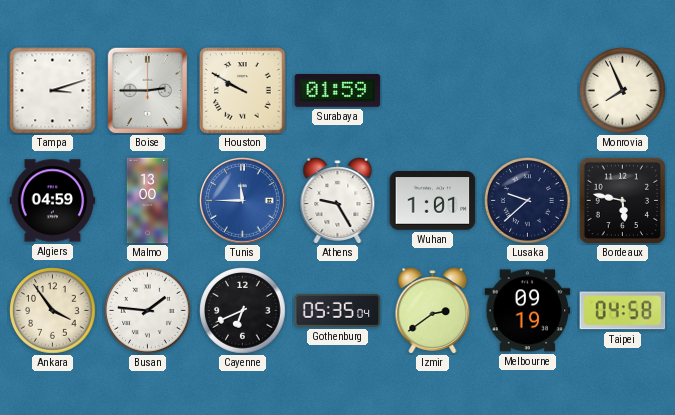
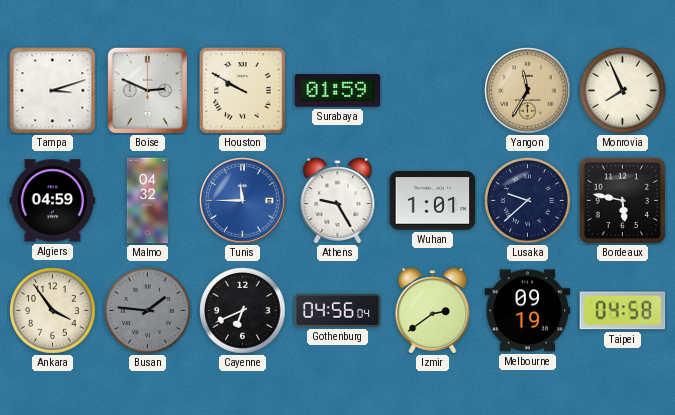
Boise: 2:45 -> 2:49 (147, 90)
Yangon: none -> 11:35 (528, 91)
Malmo: 13:00 -> 04:32 (147, 201)
Busan dial: white -> grey (148, 311)
Gothenburg: 05:35 -> 04:56 (338, 310)
